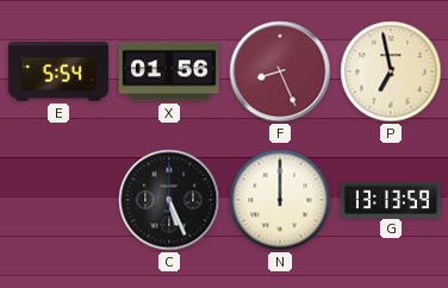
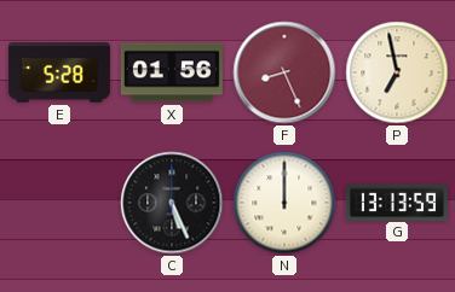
E: 5:54 -> 5:28 (59, 72)
